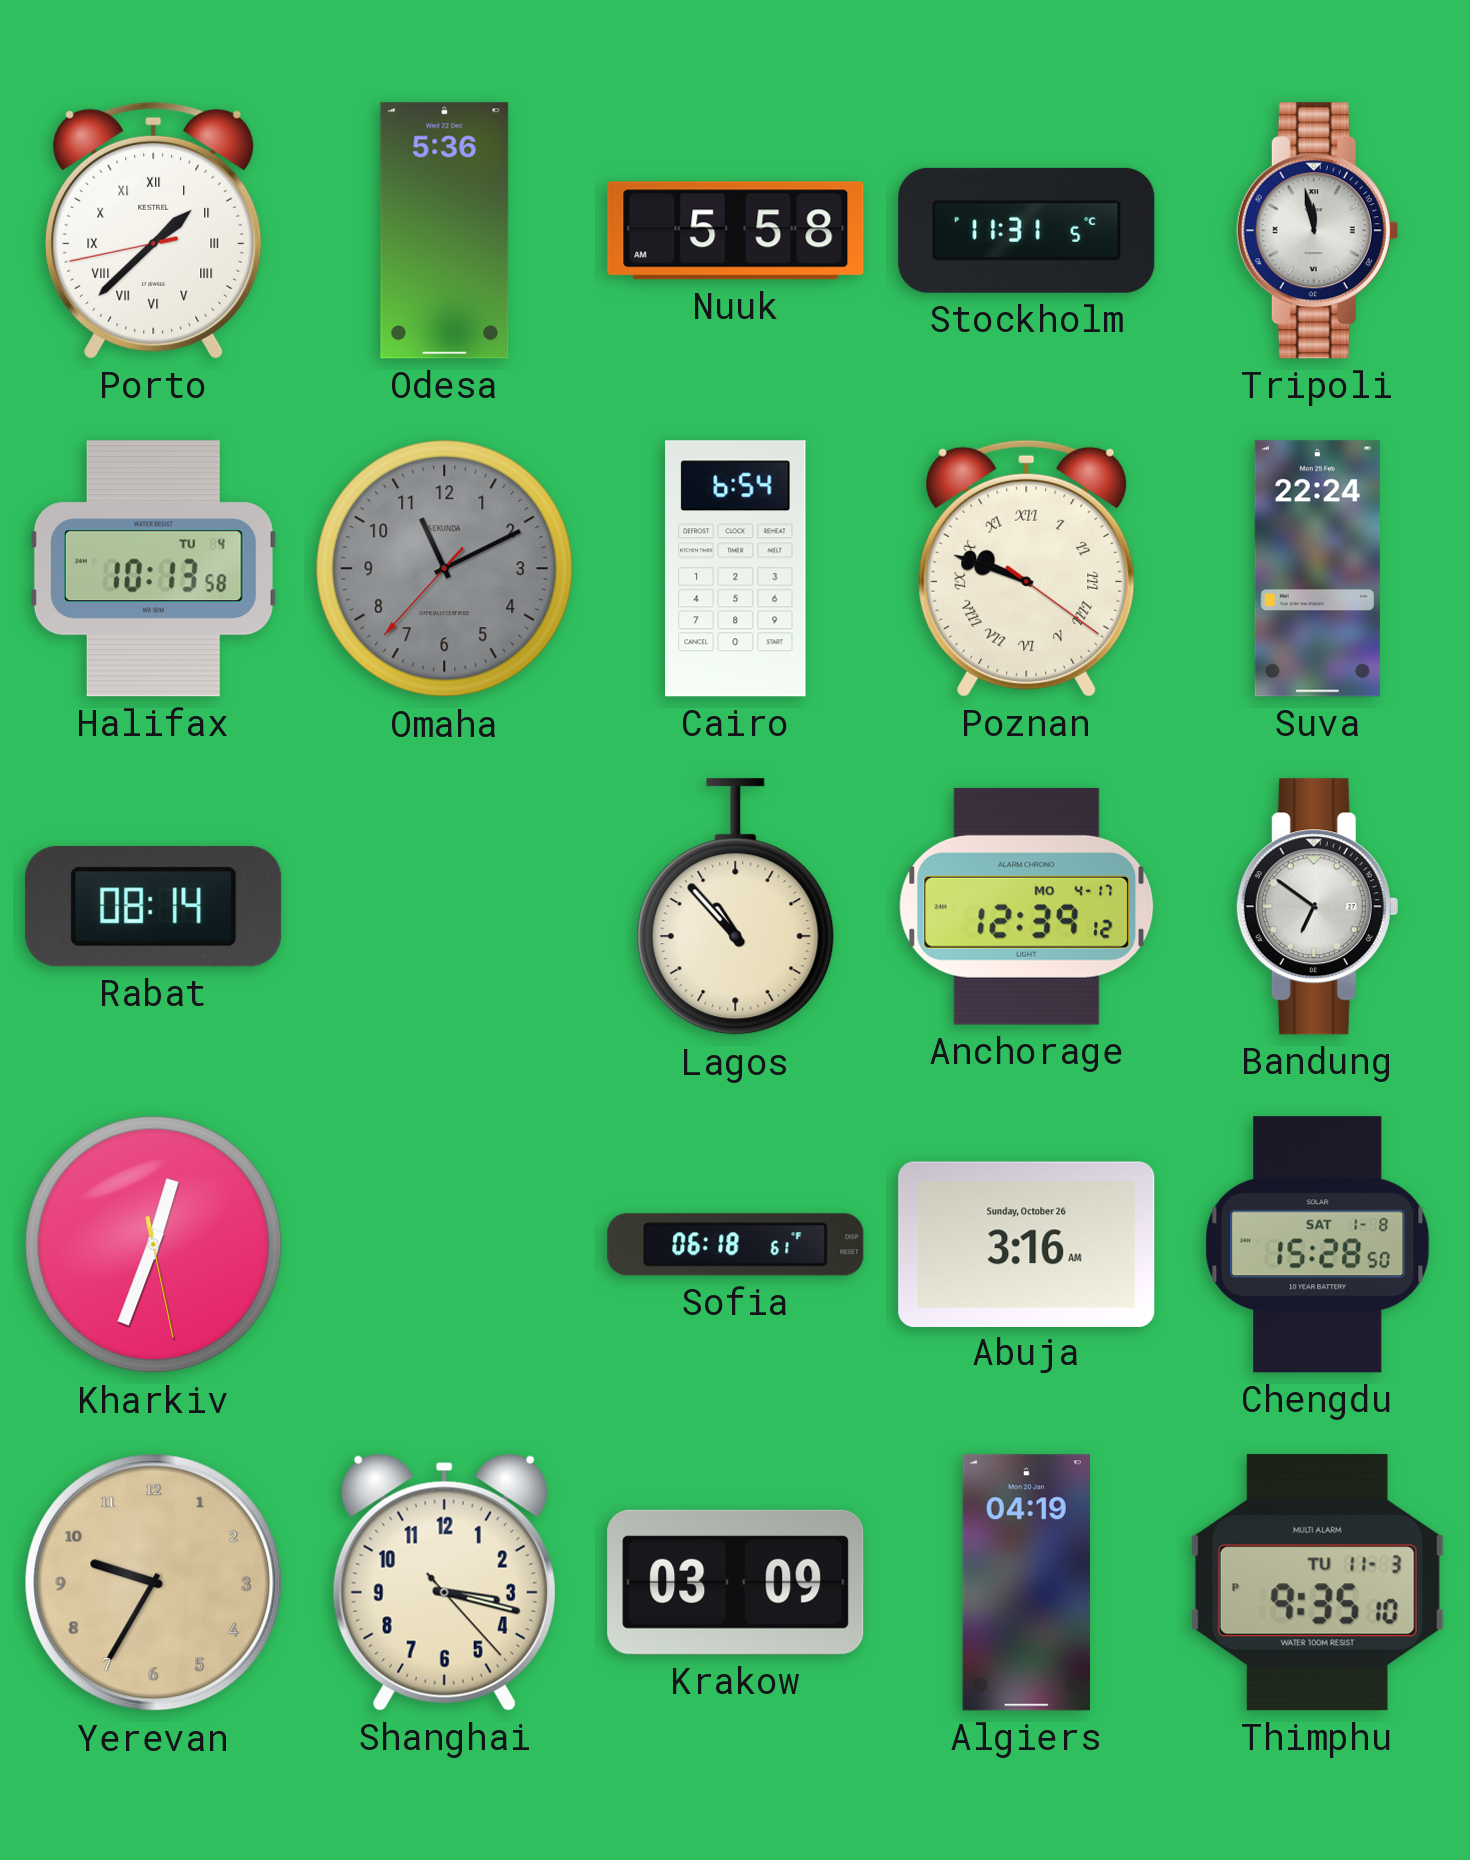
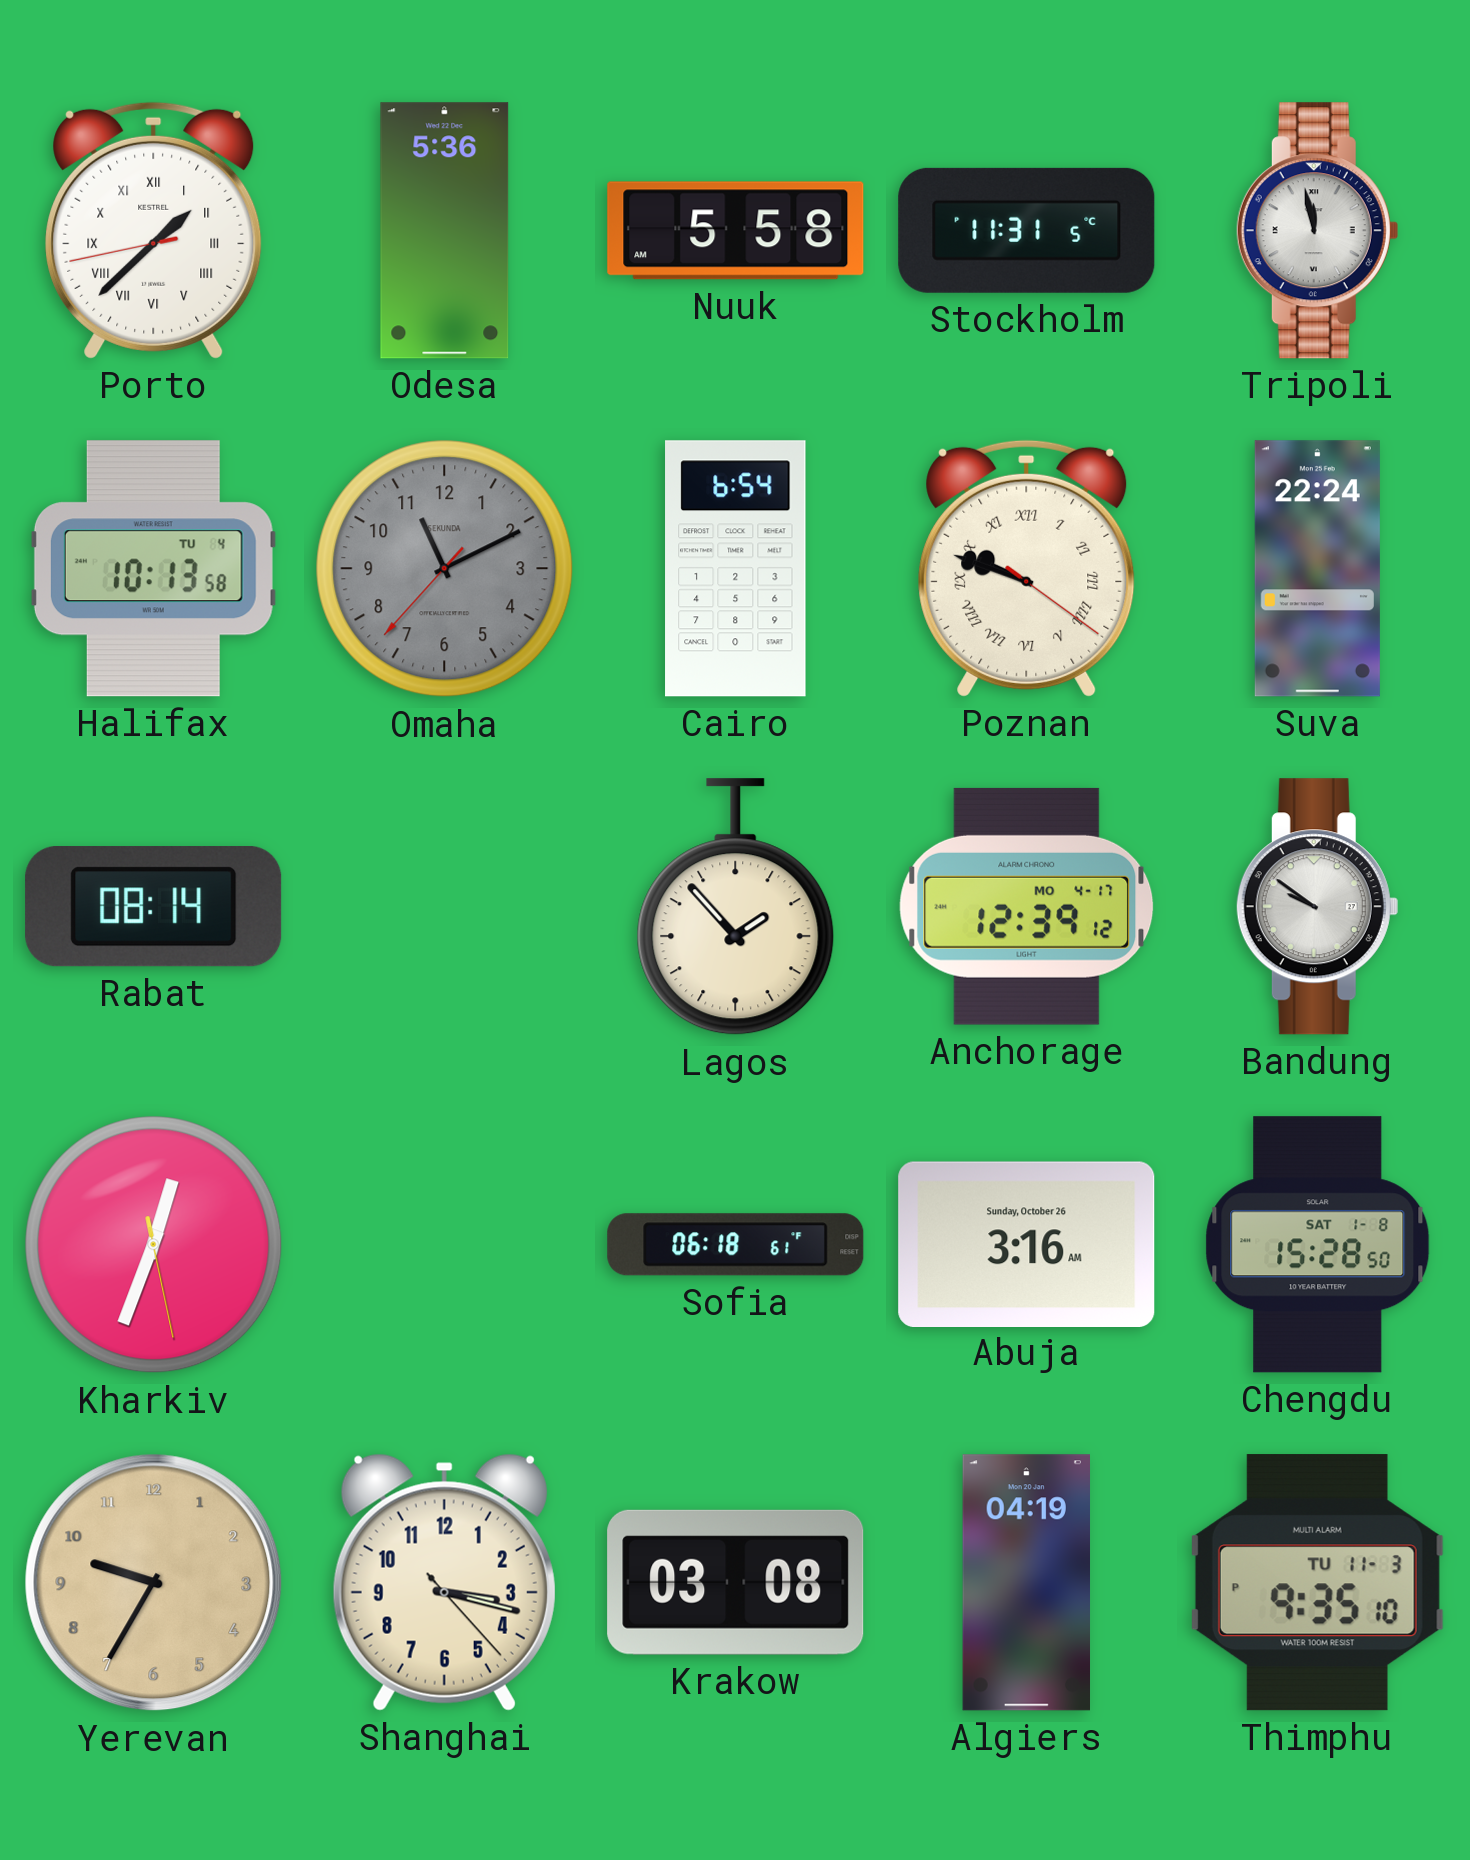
Lagos: 10:53 -> 1:53 (736, 907)
Bandung: 6:51 -> 9:51 (1317, 907)
Krakow: 03:09 -> 03:08 (736, 1582)
